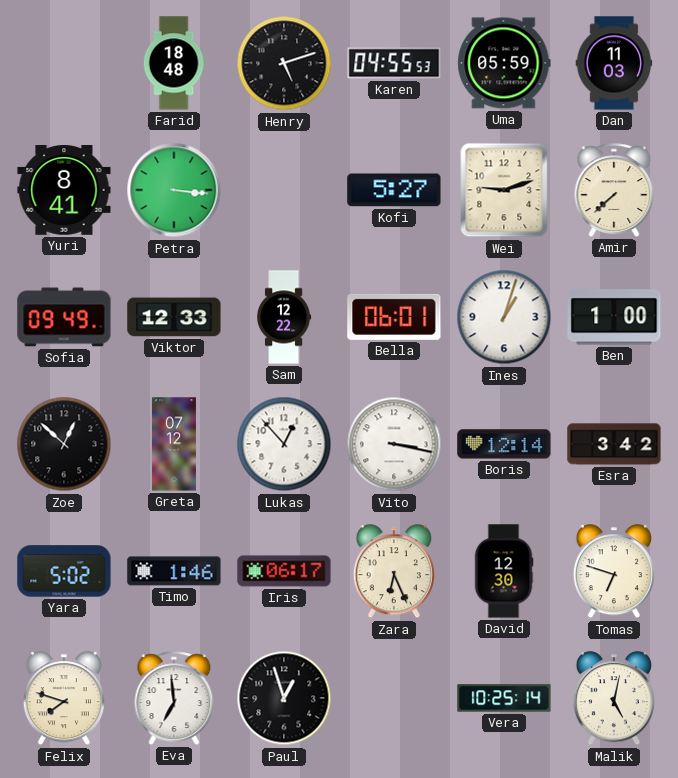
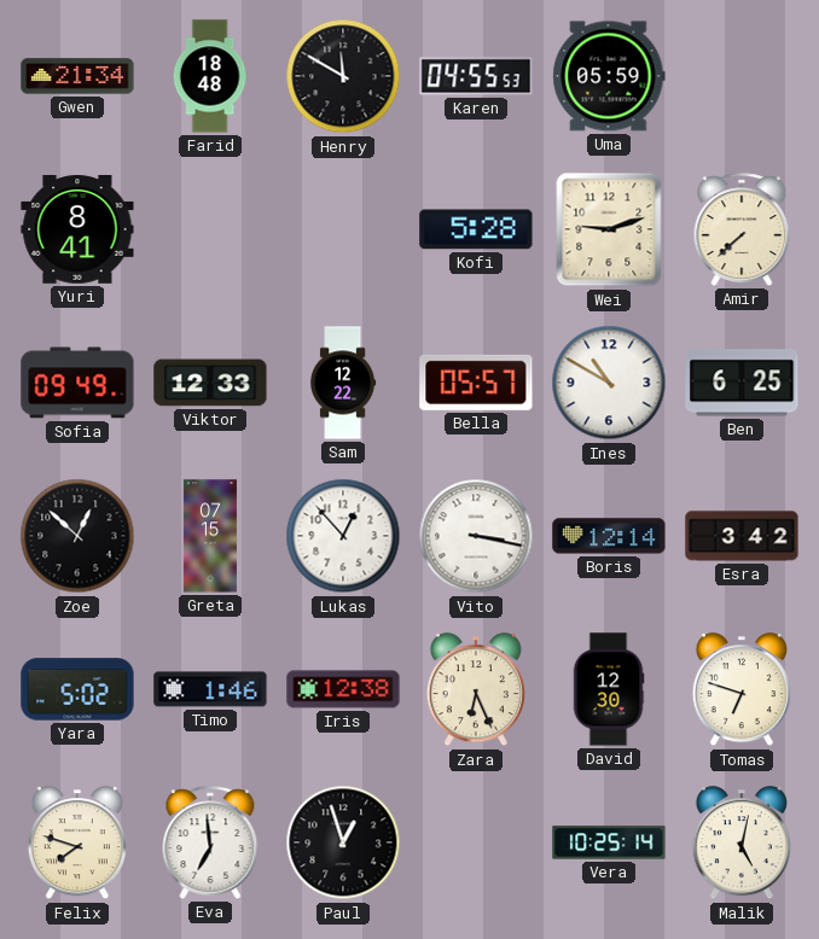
Gwen: none -> 21:34 (77, 76)
Henry: 5:12 -> 11:50 (343, 76)
Dan: 11:03 -> none (614, 63)
Petra: 3:16 -> none (174, 190)
Kofi: 5:27 -> 5:28 (476, 229)
Bella: 06:01 -> 05:57 (476, 383)
Ines: 1:03 -> 10:50 (609, 383)
Ben: 1:00 -> 6:25 (742, 383)
Greta: 07:12 -> 07:15 (210, 536)
Iris: 06:17 -> 12:38 (343, 689)
